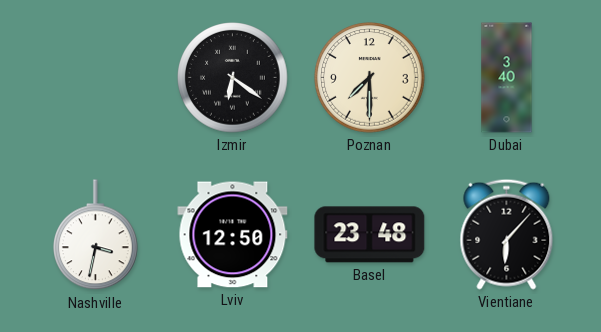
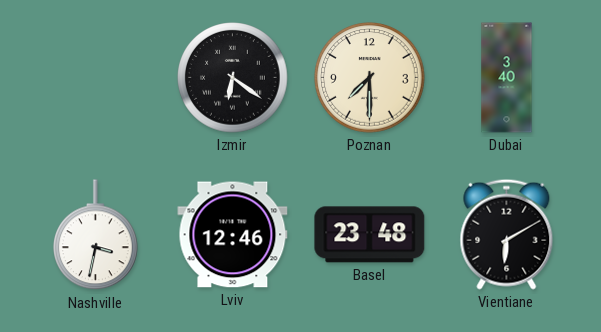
Lviv: 12:50 -> 12:46 (233, 235)
Vientiane: 6:07 -> 6:10 (507, 234)
